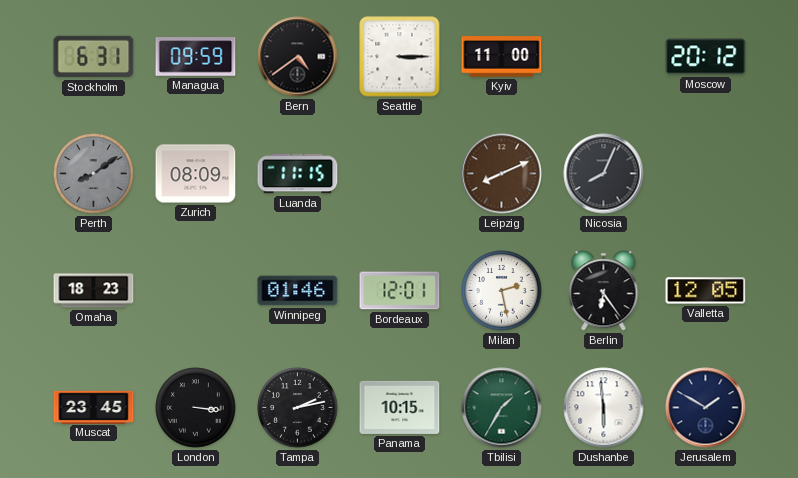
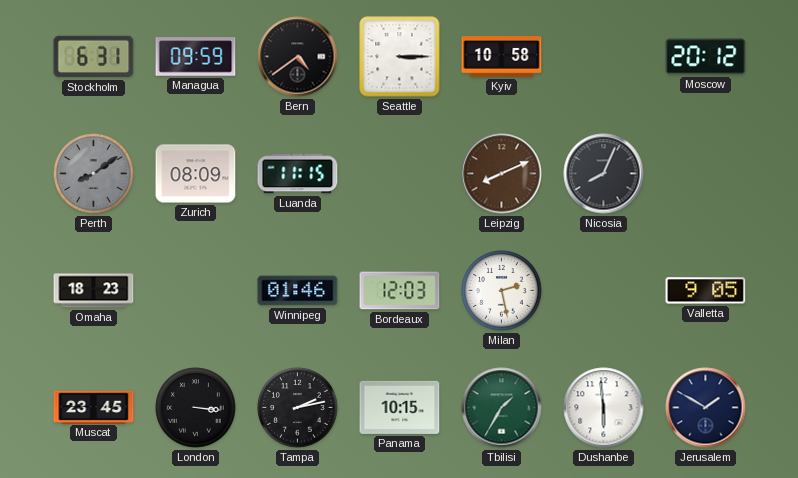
Kyiv: 11:00 -> 10:58 (502, 57)
Bordeaux: 12:01 -> 12:03 (400, 291)
Berlin: 6:24 -> none (604, 291)
Valletta: 12:05 -> 9:05 (706, 291)
